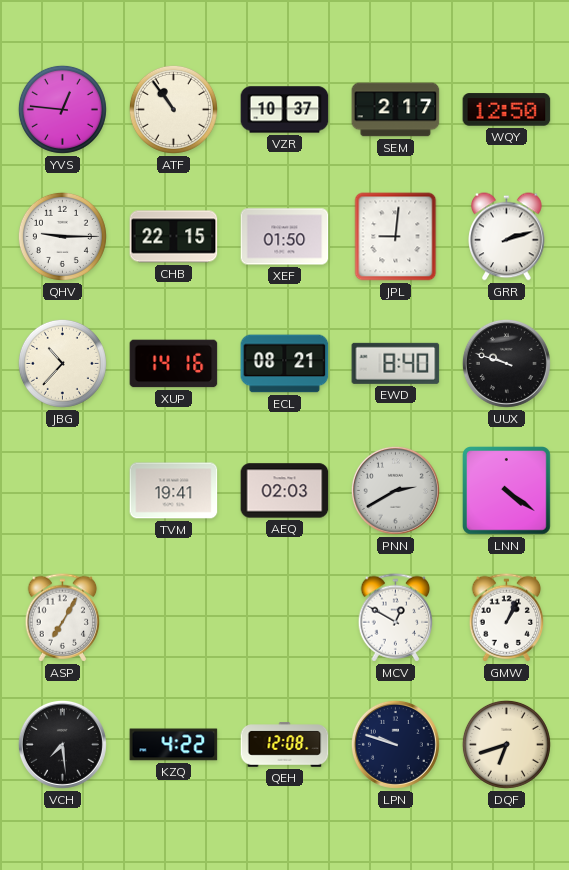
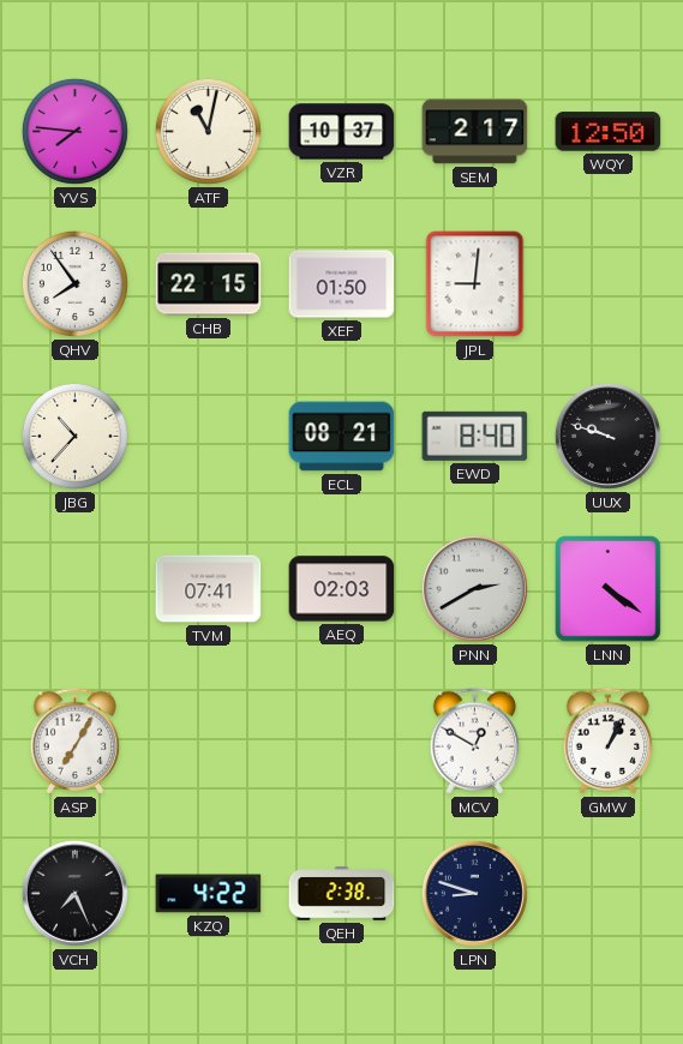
YVS: 12:46 -> 7:46 (74, 131)
ATF: 10:54 -> 11:02 (208, 131)
QHV: 9:15 -> 7:54 (74, 283)
GRR: 2:12 -> none (507, 237)
XUP: 14:16 -> none (174, 364)
TVM: 19:41 -> 07:41 (209, 589)
VCH: 7:29 -> 7:26 (74, 893)
QEH: 12:08 -> 2:38 (342, 894)
LPN: 9:48 -> 8:48 (474, 893)
DQF: 6:42 -> none (506, 744)
